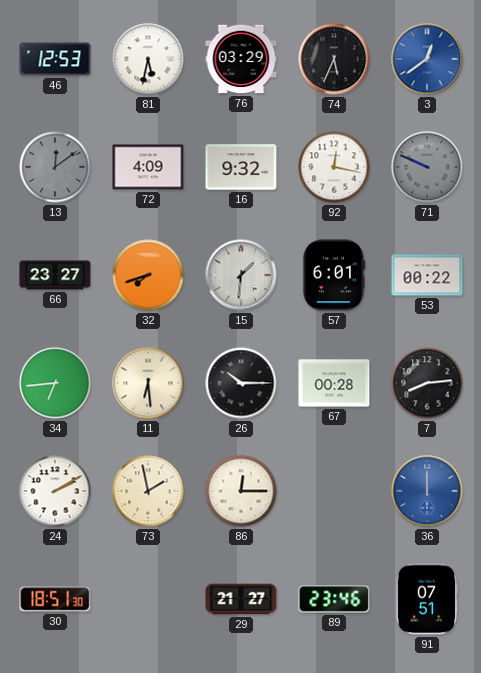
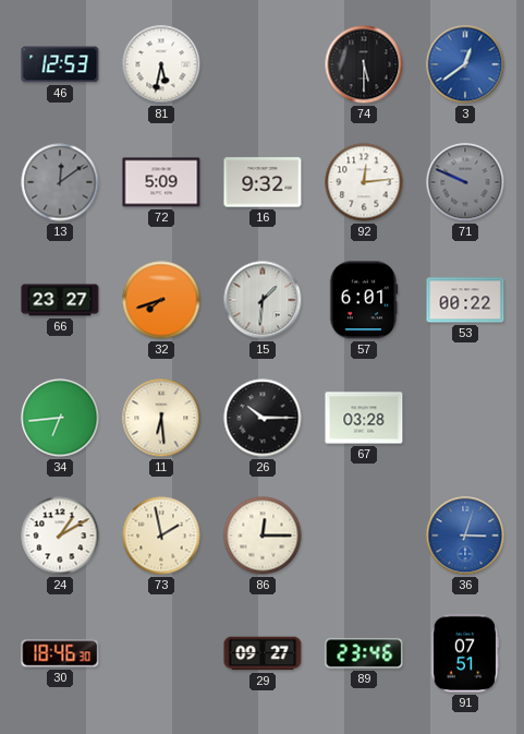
76: 03:29 -> none (241, 59)
74: 5:34 -> 5:30 (364, 64)
72: 4:09 -> 5:09 (161, 182)
92: 12:17 -> 12:14 (364, 182)
67: 00:28 -> 03:28 (364, 418)
7: 8:14 -> none (427, 383)
24: 2:10 -> 1:10 (60, 536)
36: 12:00 -> 3:03 (465, 536)
30: 18:51 -> 18:46 (60, 653)
29: 21:27 -> 09:27 (263, 653)
